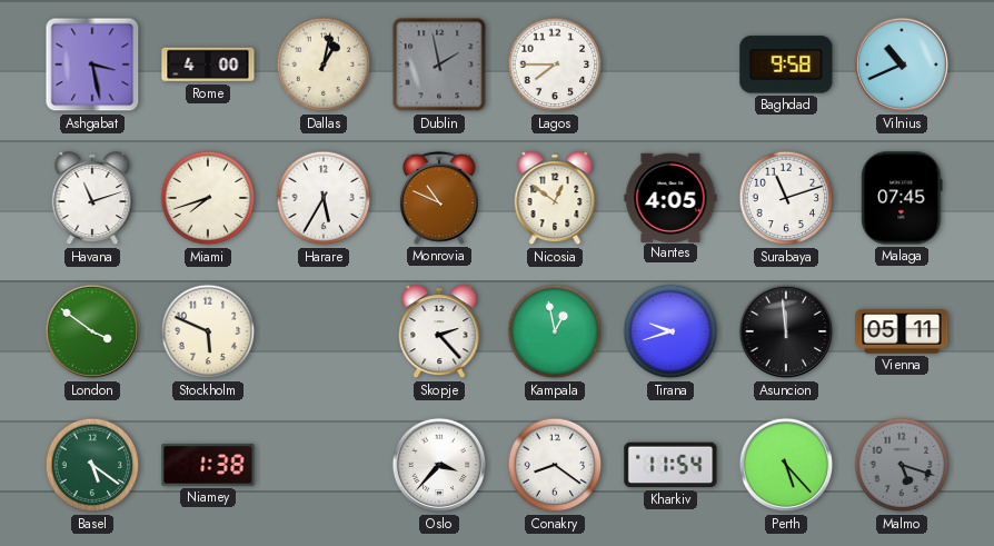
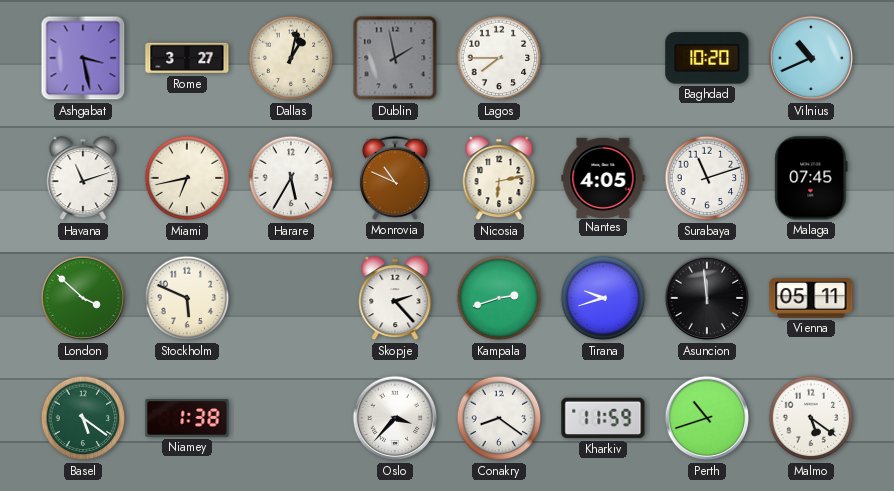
Rome: 4:00 -> 3:27 (187, 58)
Baghdad: 9:58 -> 10:20 (707, 58)
Miami: 7:42 -> 6:43 (187, 178)
Nicosia: 12:51 -> 6:13 (499, 179)
London: 3:51 -> 3:52 (83, 298)
Kampala: 12:58 -> 2:42 (499, 298)
Kharkiv: 11:54 -> 11:59 (603, 418)
Perth: 5:23 -> 10:42 (707, 418)
Malmo: 5:18 -> 5:21 (811, 418)
Malmo dial: grey -> white (811, 418)
